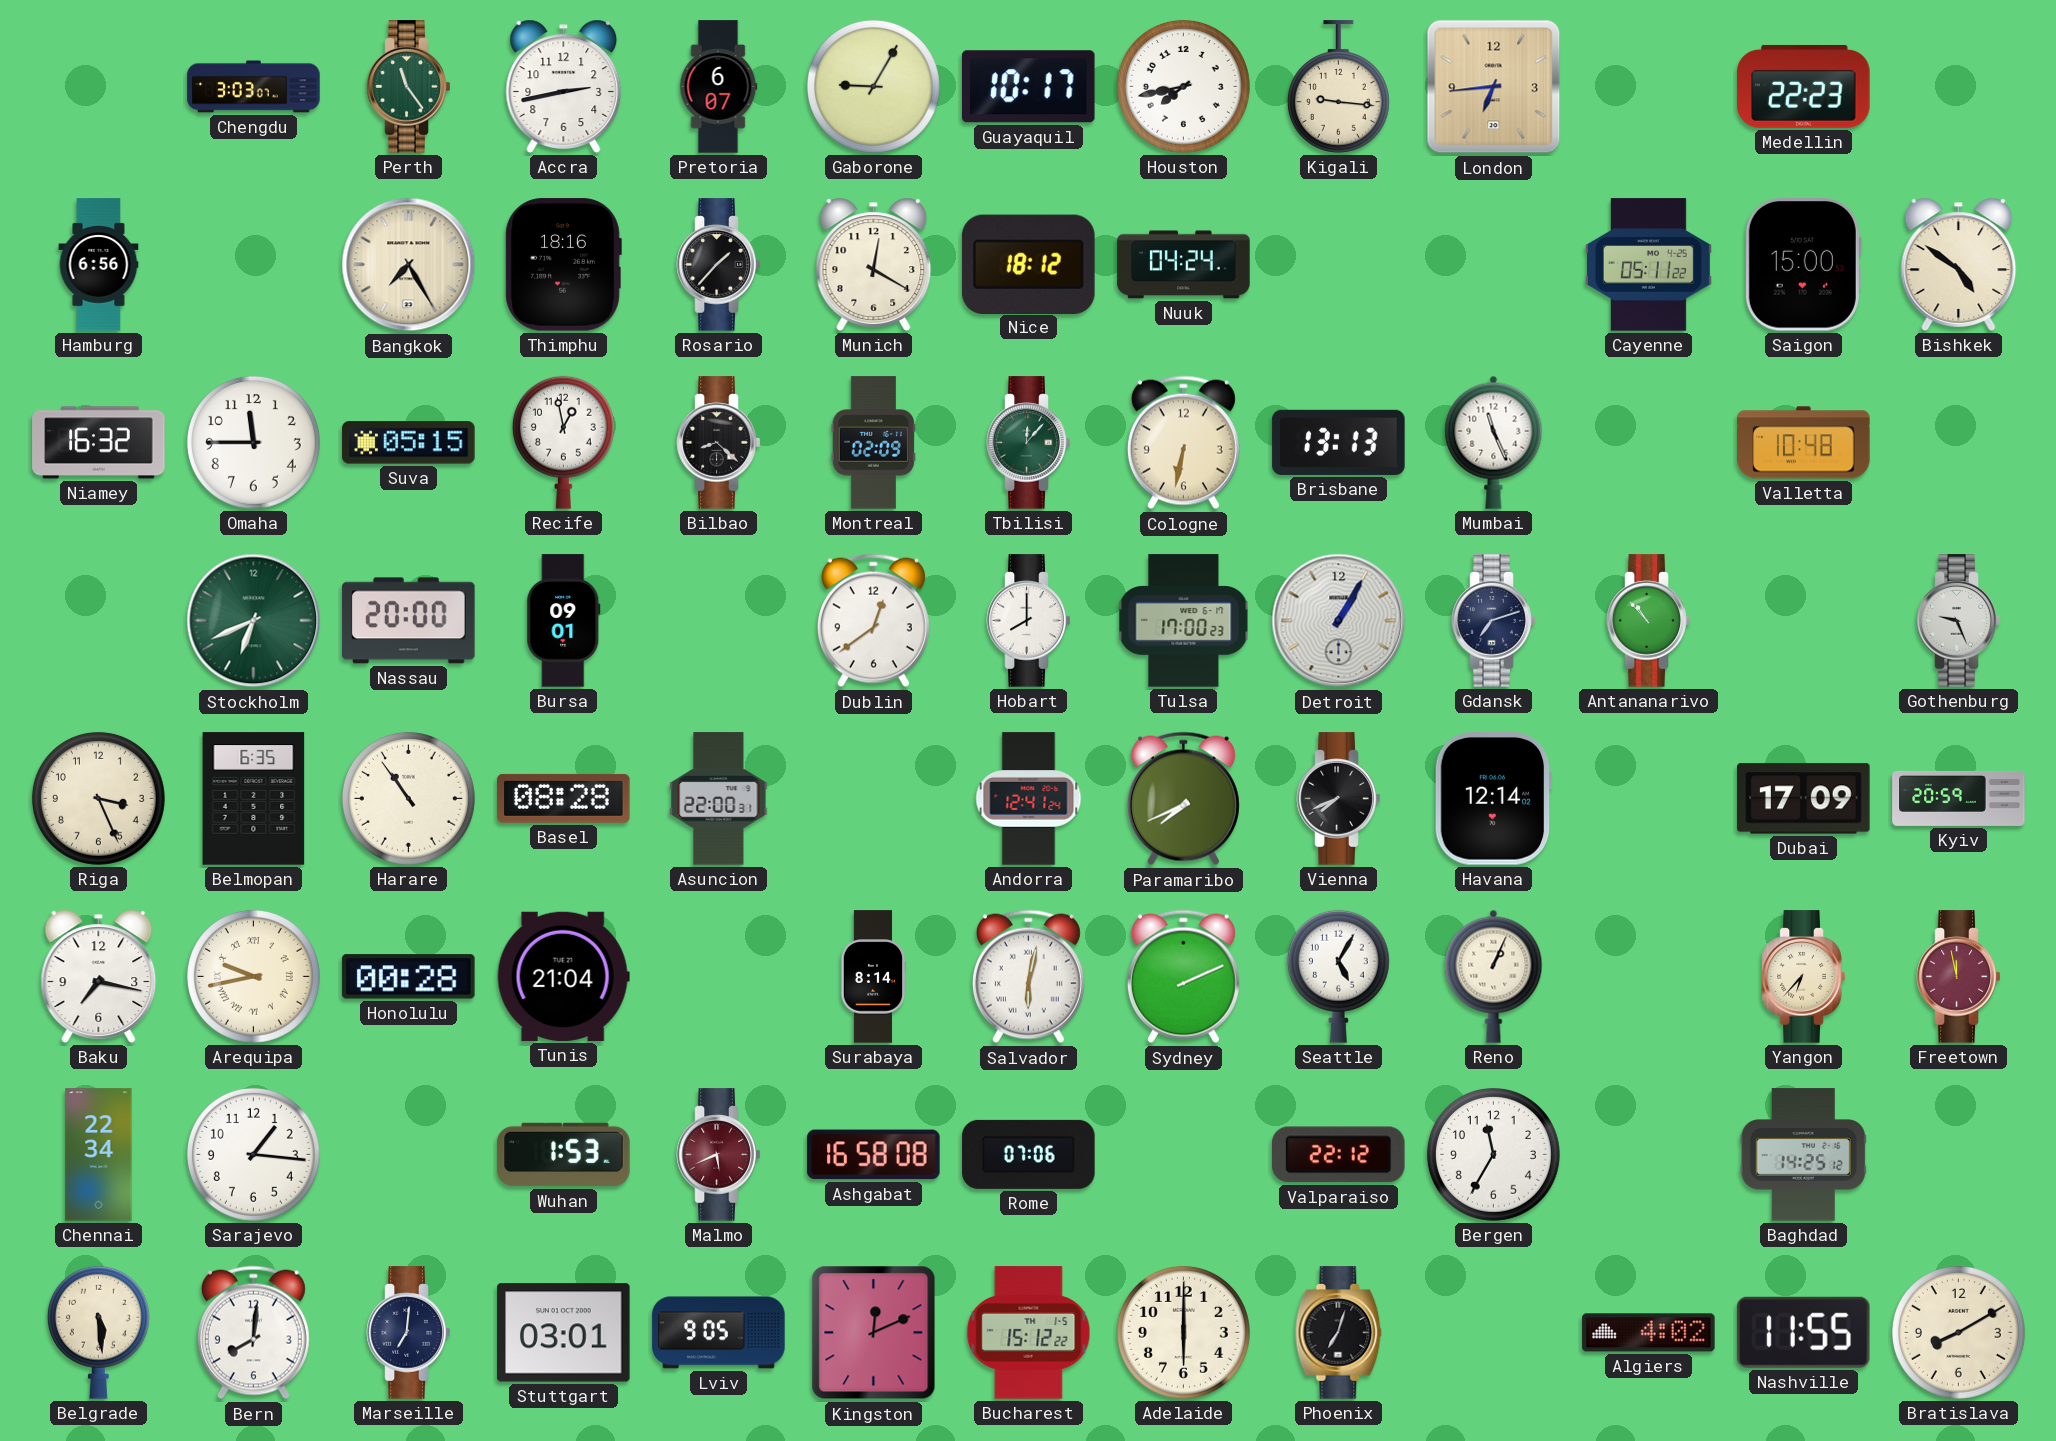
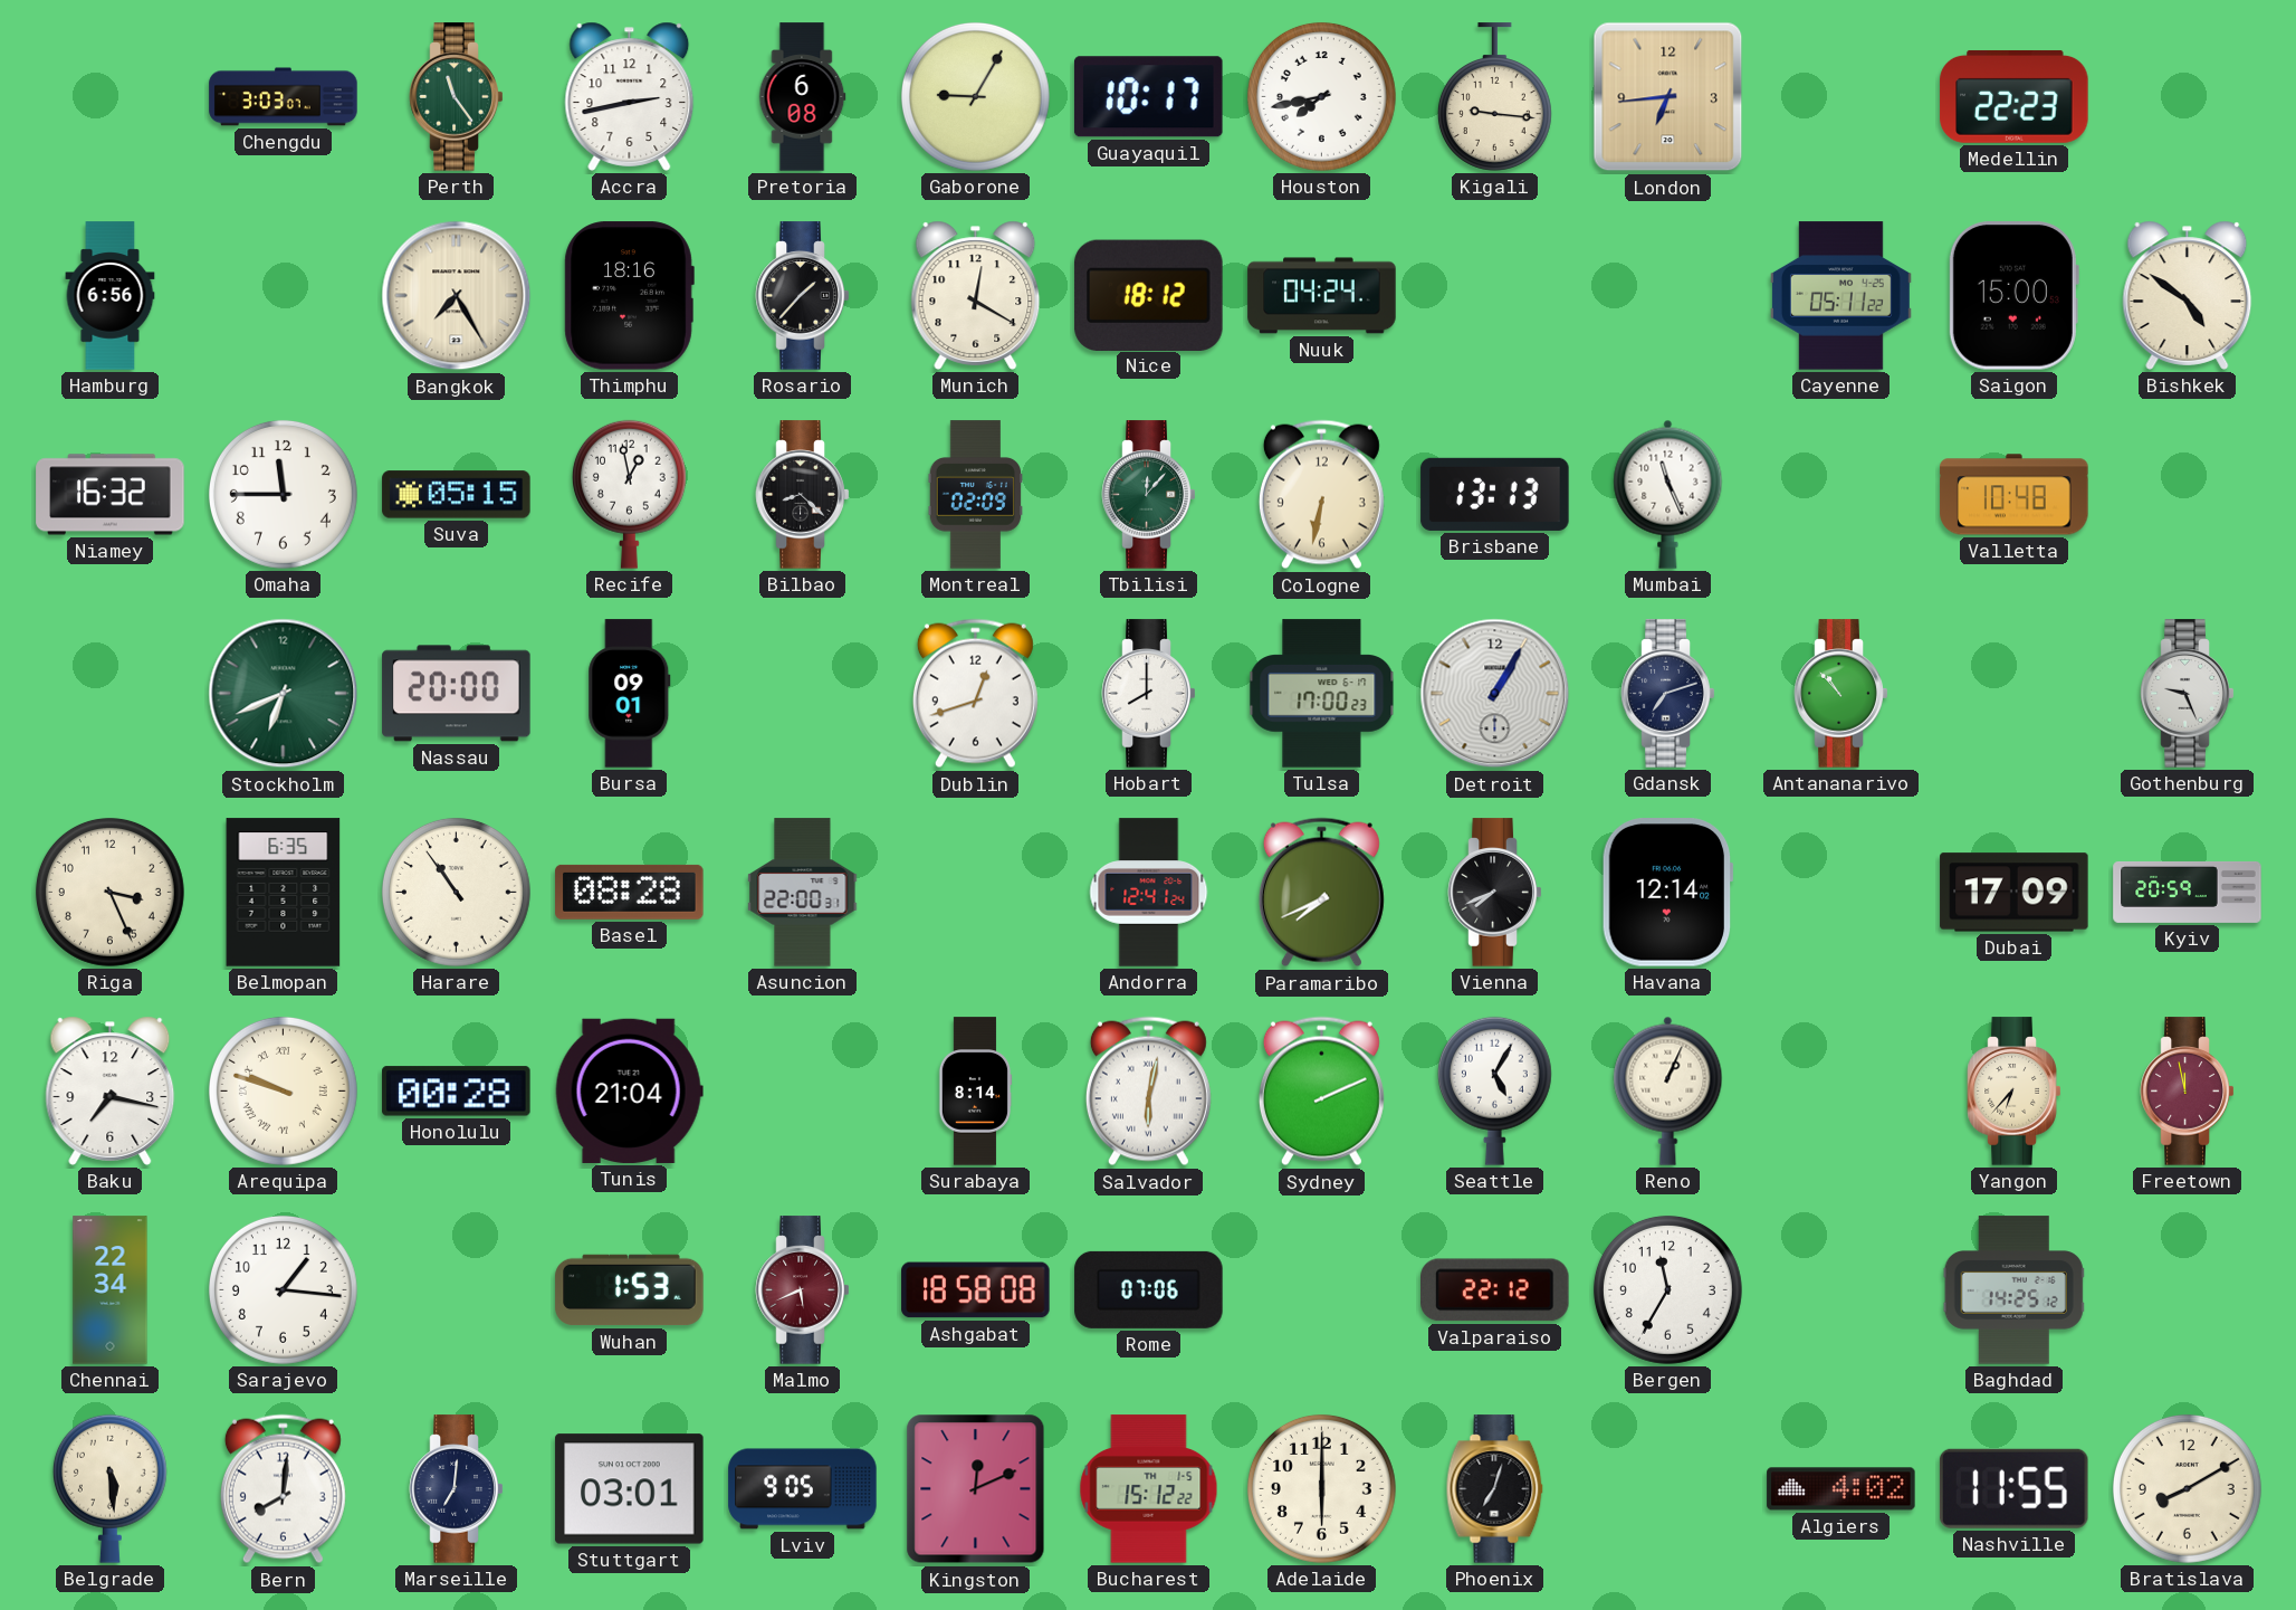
Pretoria: 6:07 -> 6:08 (802, 97)
Dublin: 12:39 -> 12:42 (975, 694)
Arequipa: 9:43 -> 9:48 (283, 1090)
Ashgabat: 16:58 -> 18:58 (976, 1290)
